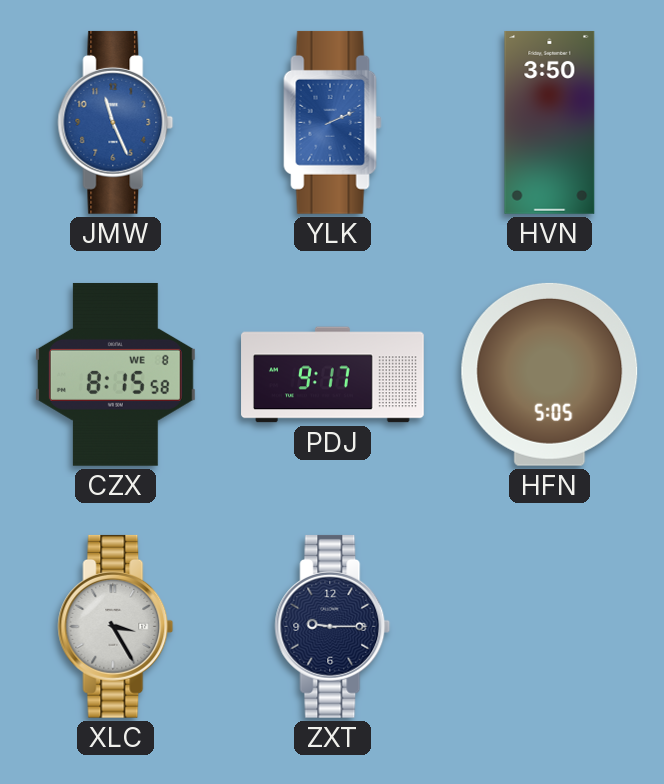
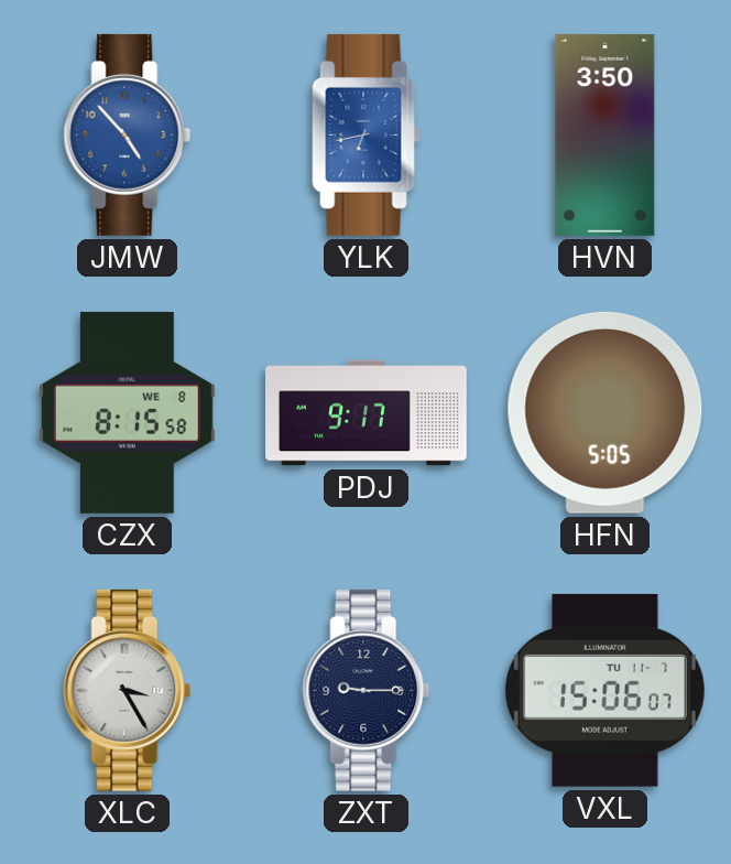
JMW: 11:26 -> 4:53 (128, 134)
YLK: 2:11 -> 6:43 (367, 134)
VXL: none -> 15:06 (604, 691)
